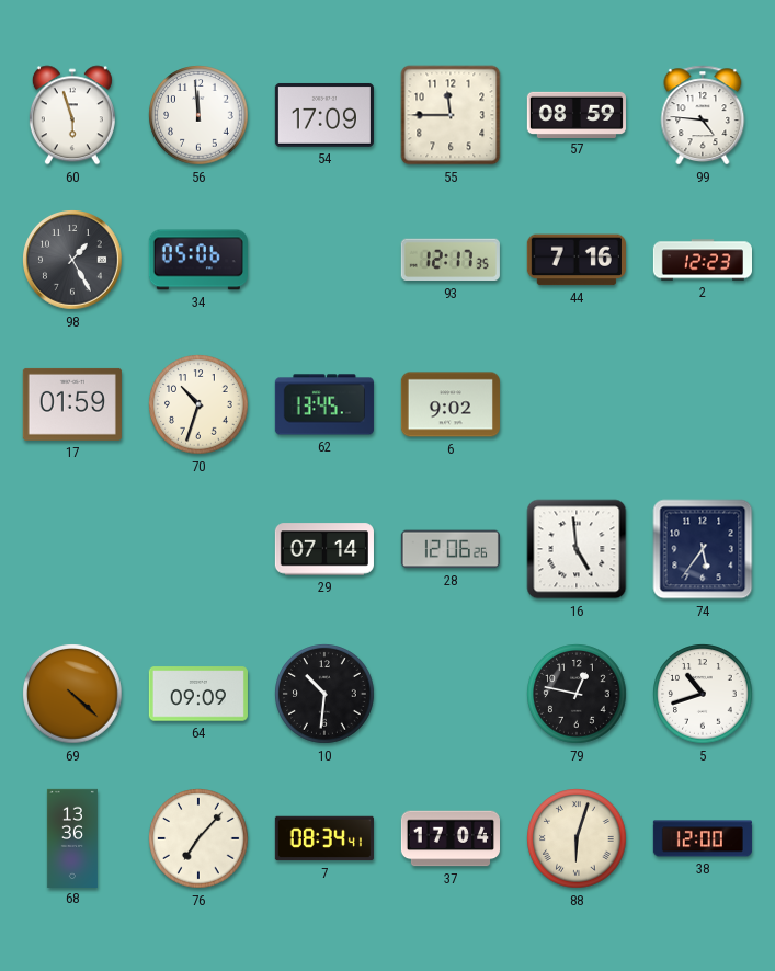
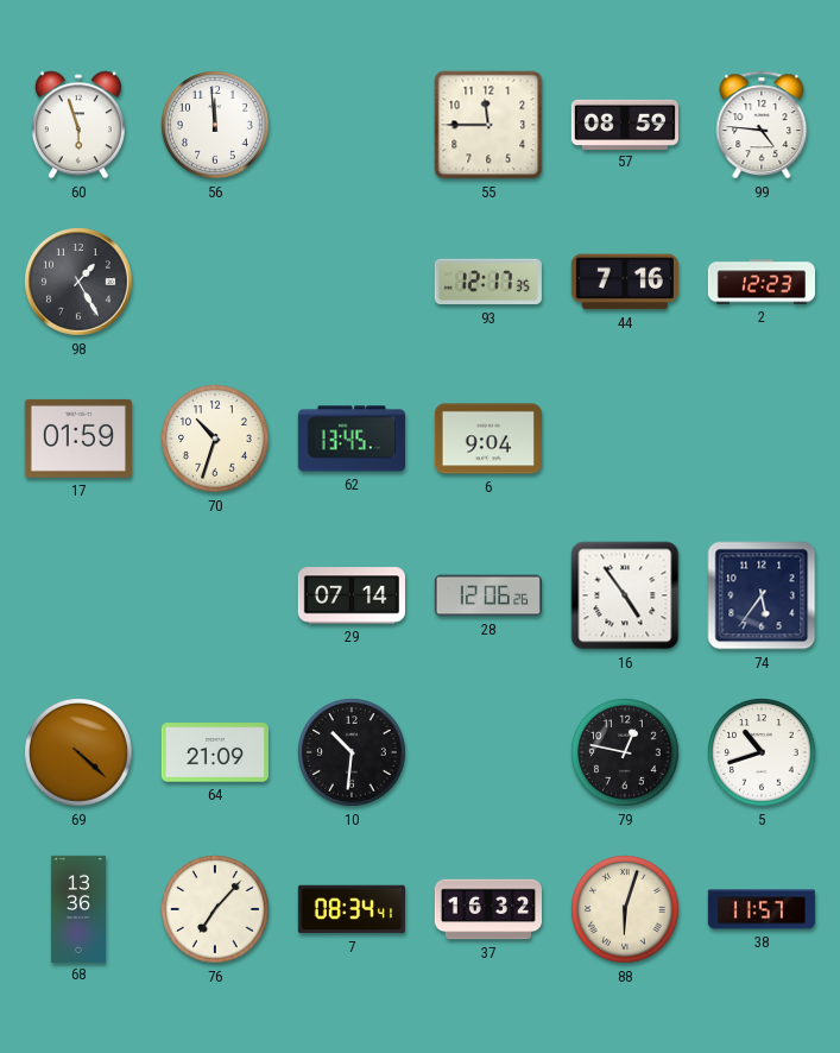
54: 17:09 -> none (324, 115)
34: 05:06 -> none (198, 260)
6: 9:02 -> 9:04 (488, 439)
16: 4:59 -> 4:54 (625, 595)
64: 09:09 -> 21:09 (215, 752)
37: 17:04 -> 16:32 (487, 909)
38: 12:00 -> 11:57 (762, 909)
